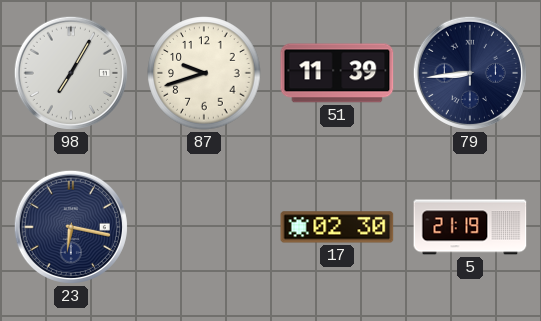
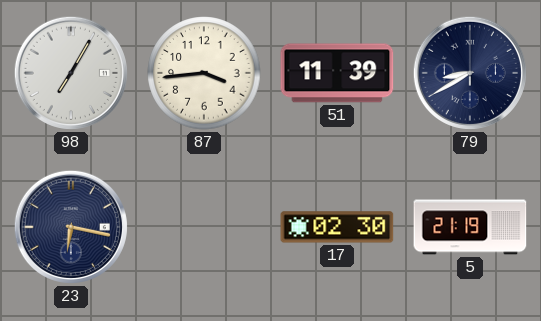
87: 9:42 -> 3:44 (204, 73)
79: 8:44 -> 8:40 (470, 73)
